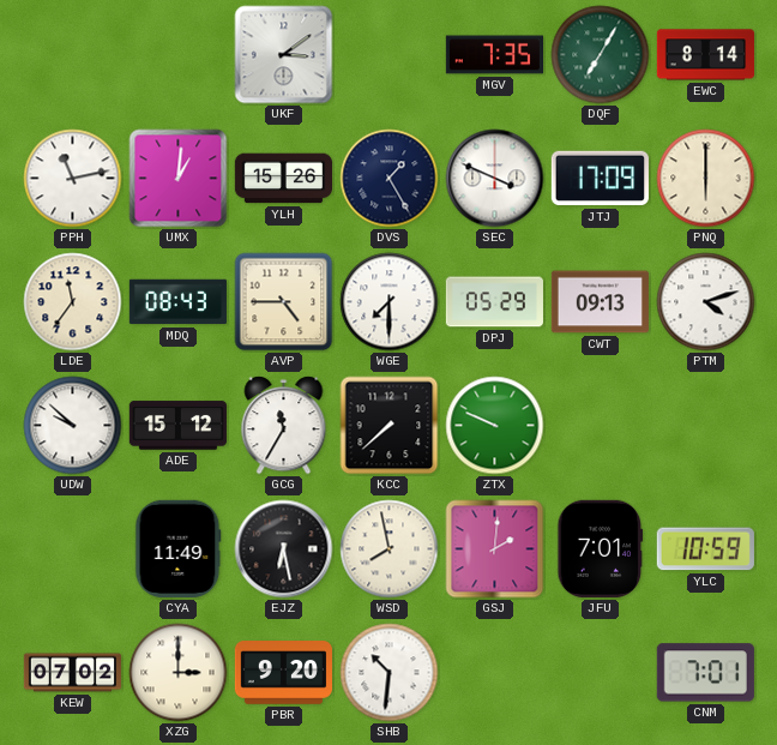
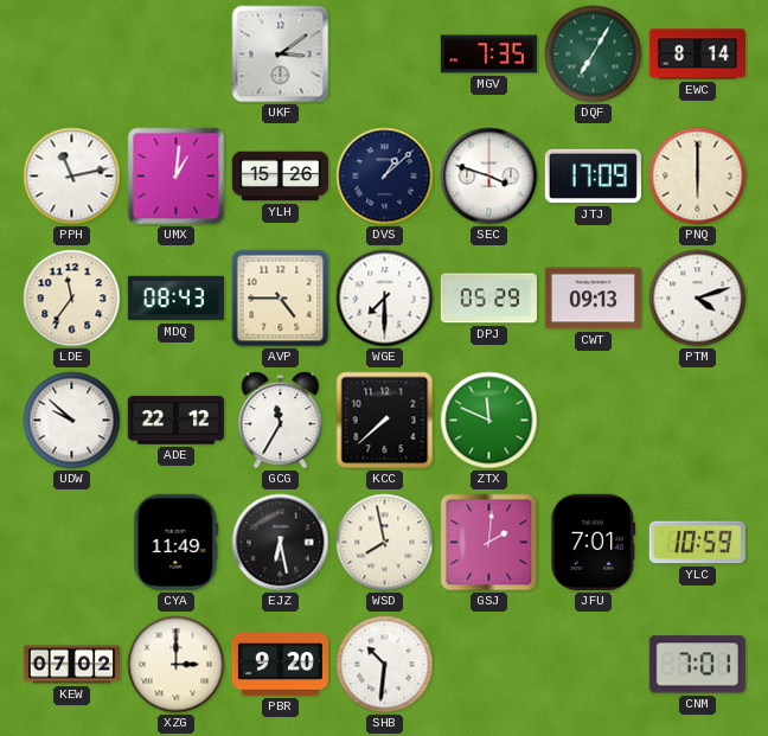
DVS: 1:25 -> 1:08 (385, 177)
SEC: 3:49 -> 3:48 (489, 177)
ADE: 15:12 -> 22:12 (175, 421)
ZTX: 9:49 -> 11:49 (489, 421)
